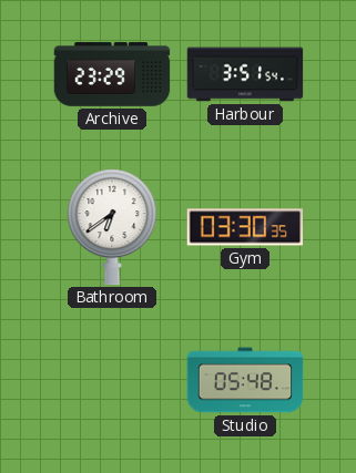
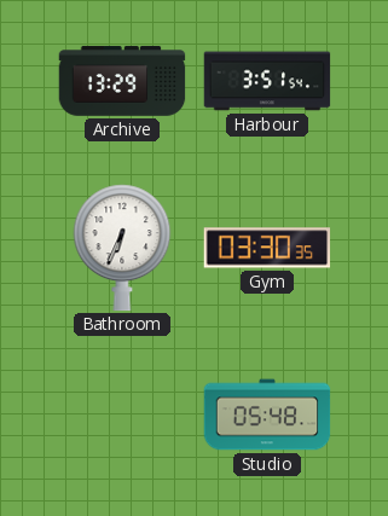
Archive: 23:29 -> 13:29 (122, 81)
Bathroom: 6:39 -> 6:34 (122, 248)
